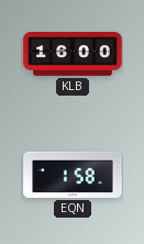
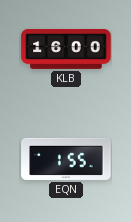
EQN: 1:58 -> 1:55 (66, 159)
